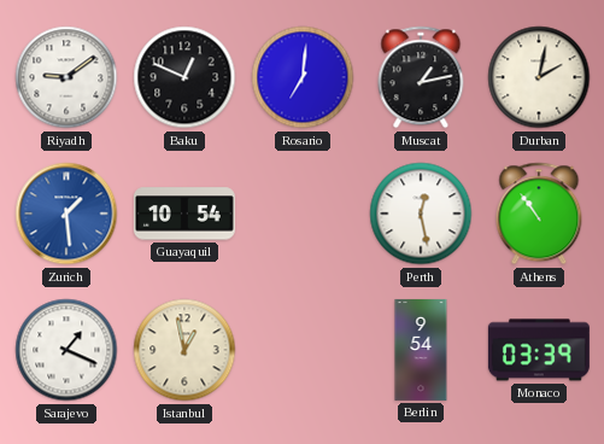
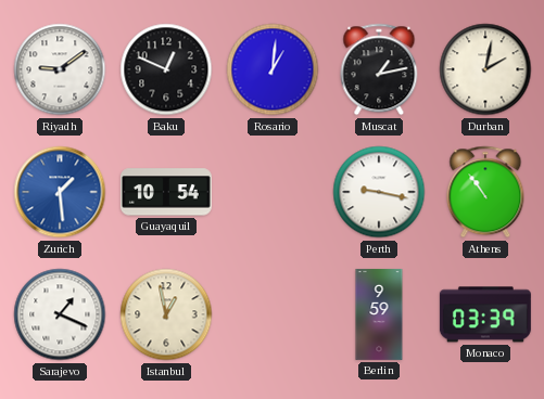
Rosario: 7:01 -> 1:01 (273, 69)
Perth: 12:28 -> 9:17 (379, 192)
Berlin: 9:54 -> 9:59 (379, 314)
